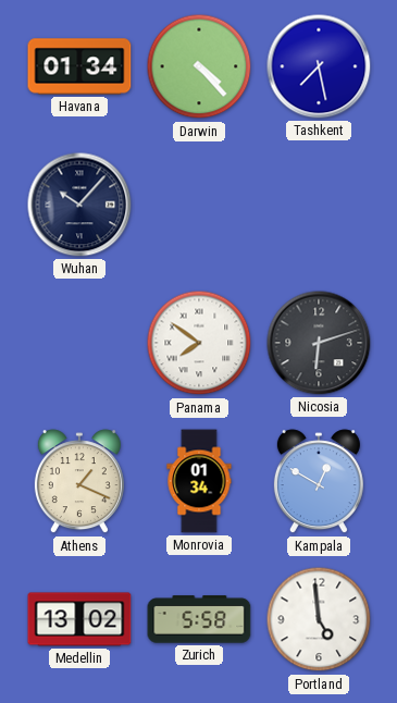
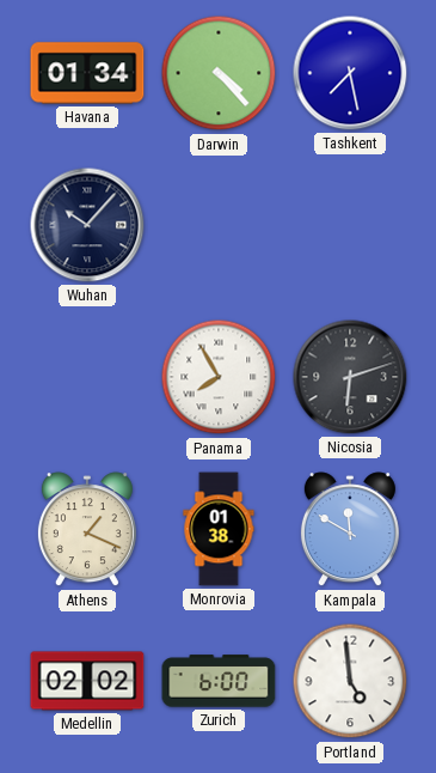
Panama: 7:51 -> 7:55 (219, 377)
Monrovia: 01:34 -> 01:38 (219, 529)
Kampala: 12:50 -> 11:50 (350, 530)
Medellin: 13:02 -> 02:02 (87, 681)
Zurich: 5:58 -> 6:00 (219, 681)
